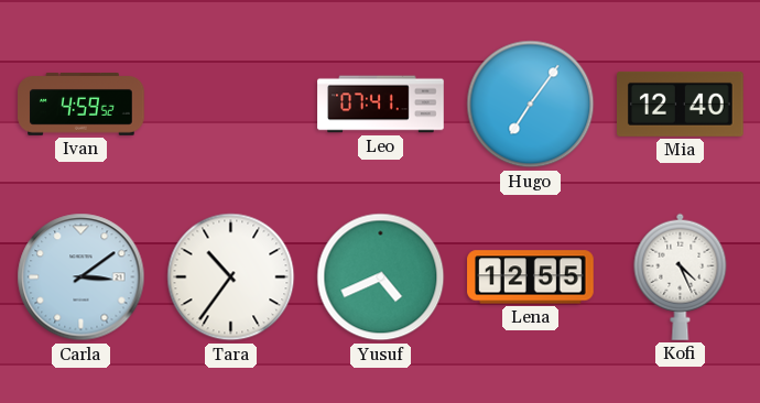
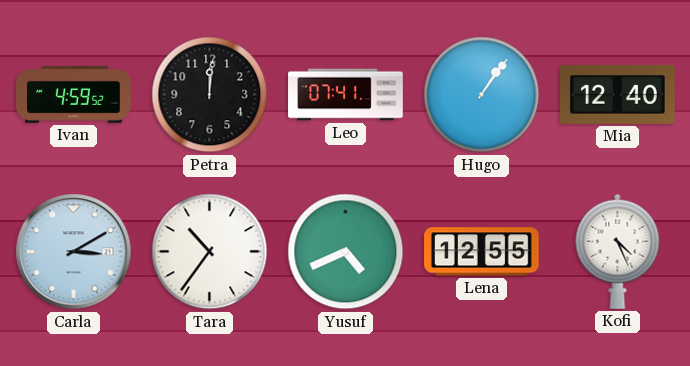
Petra: none -> 12:01 (210, 95)
Hugo: 7:06 -> 1:06 (482, 95)
Carla: 3:09 -> 3:10 (74, 252)
